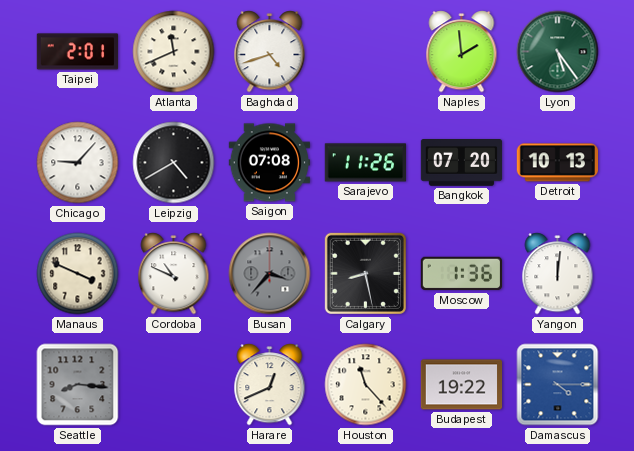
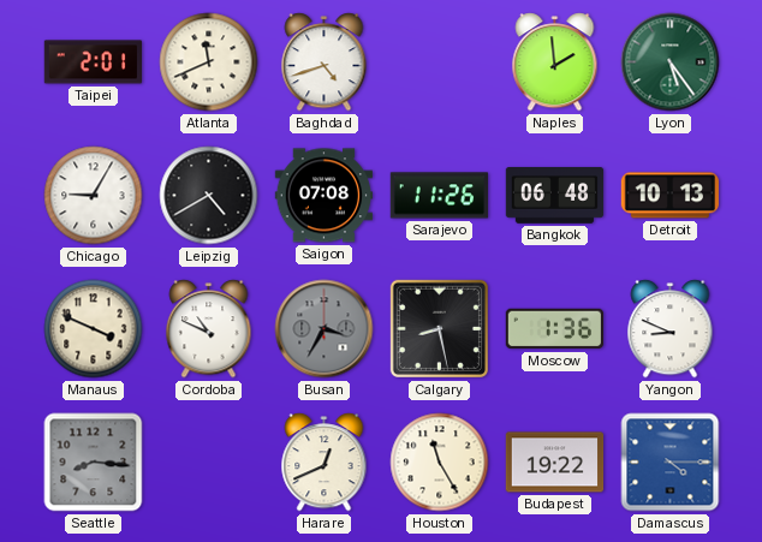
Chicago: 9:07 -> 9:05 (94, 196)
Bangkok: 07:20 -> 06:48 (555, 196)
Busan: 3:37 -> 3:35 (325, 329)
Yangon: 12:01 -> 8:49 (671, 329)
Houston: 11:23 -> 11:25 (440, 463)
